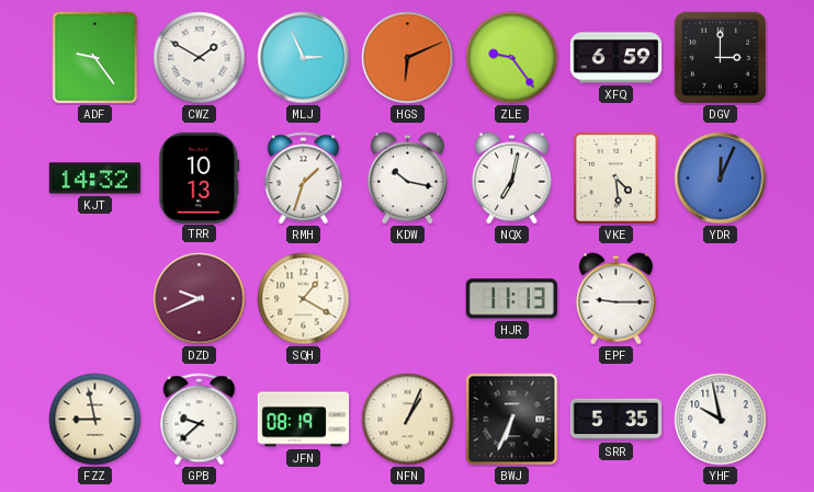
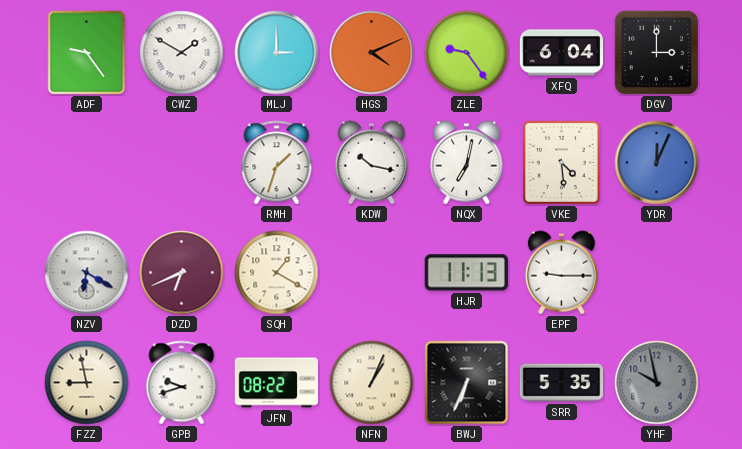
MLJ: 2:56 -> 3:00 (277, 53)
HGS: 6:11 -> 4:11 (372, 53)
XFQ: 6:59 -> 6:04 (562, 53)
KJT: 14:32 -> none (94, 179)
TRR: 10:13 -> none (200, 178)
NZV: none -> 6:20 (87, 273)
DZD: 9:41 -> 6:41 (182, 273)
GPB: 9:38 -> 9:42 (182, 383)
JFN: 08:19 -> 08:22 (277, 383)
YHF dial: white -> grey (657, 383)
